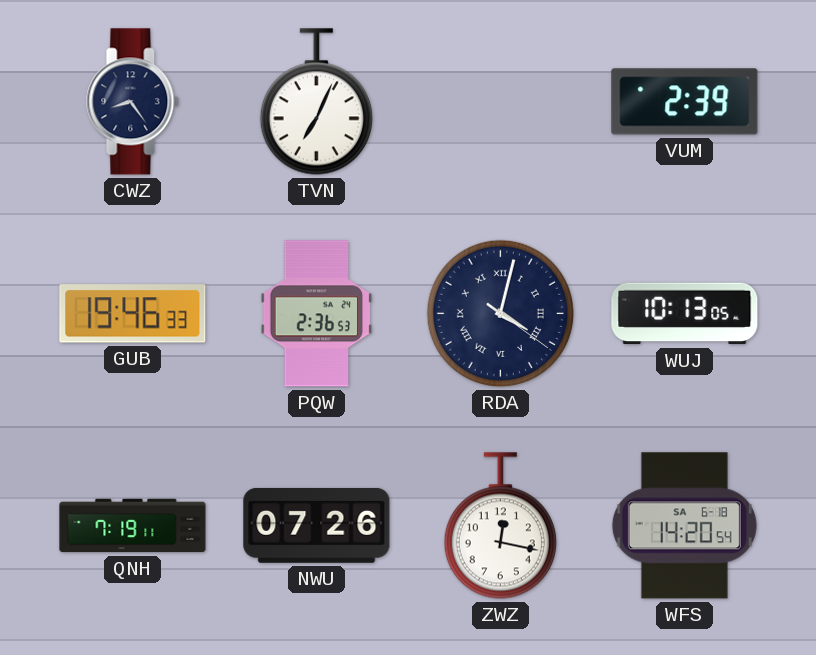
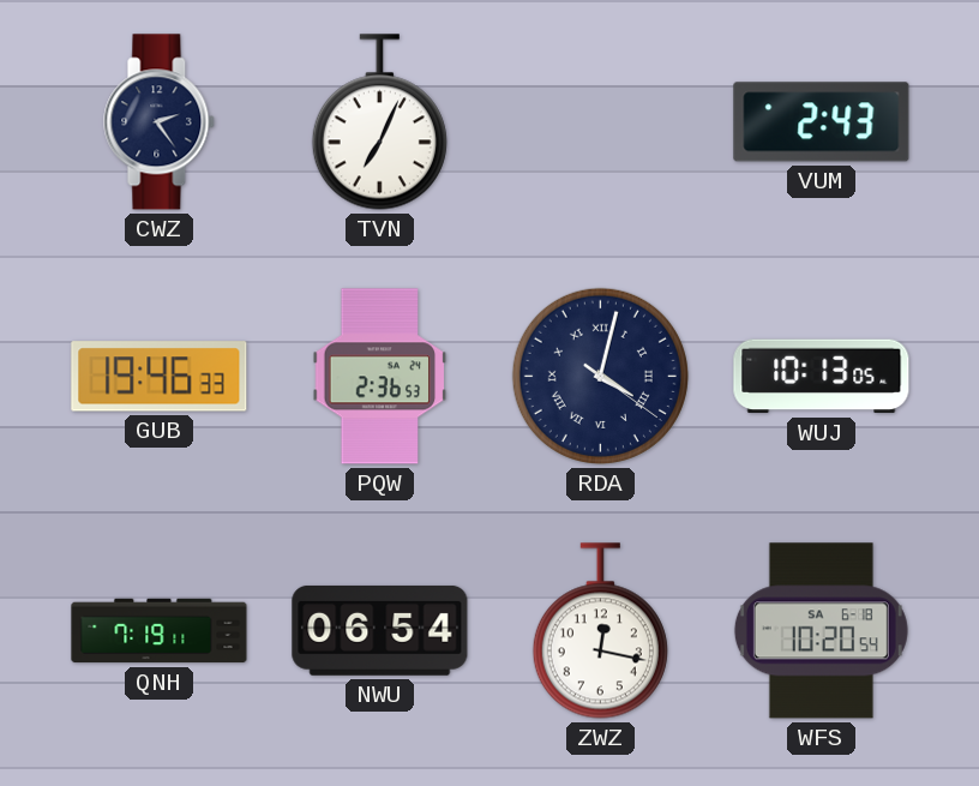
CWZ: 8:24 -> 2:24 (160, 122)
VUM: 2:39 -> 2:43 (822, 122)
NWU: 07:26 -> 06:54 (380, 630)
WFS: 14:20 -> 10:20 (821, 631)
